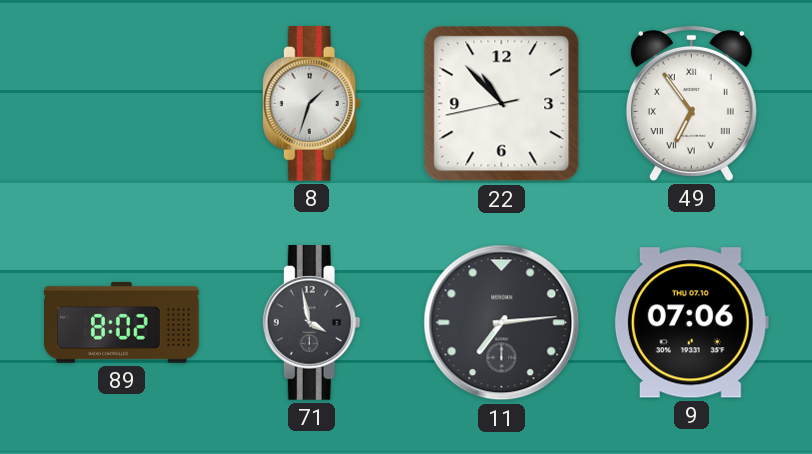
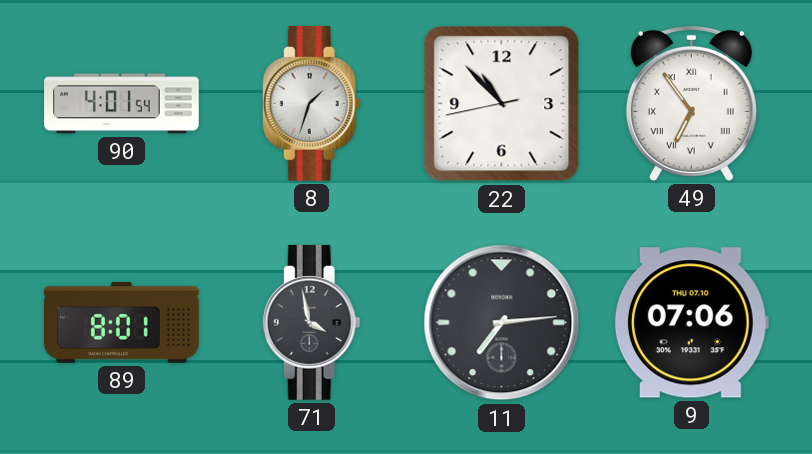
90: none -> 4:01 (122, 104)
89: 8:02 -> 8:01 (122, 322)
